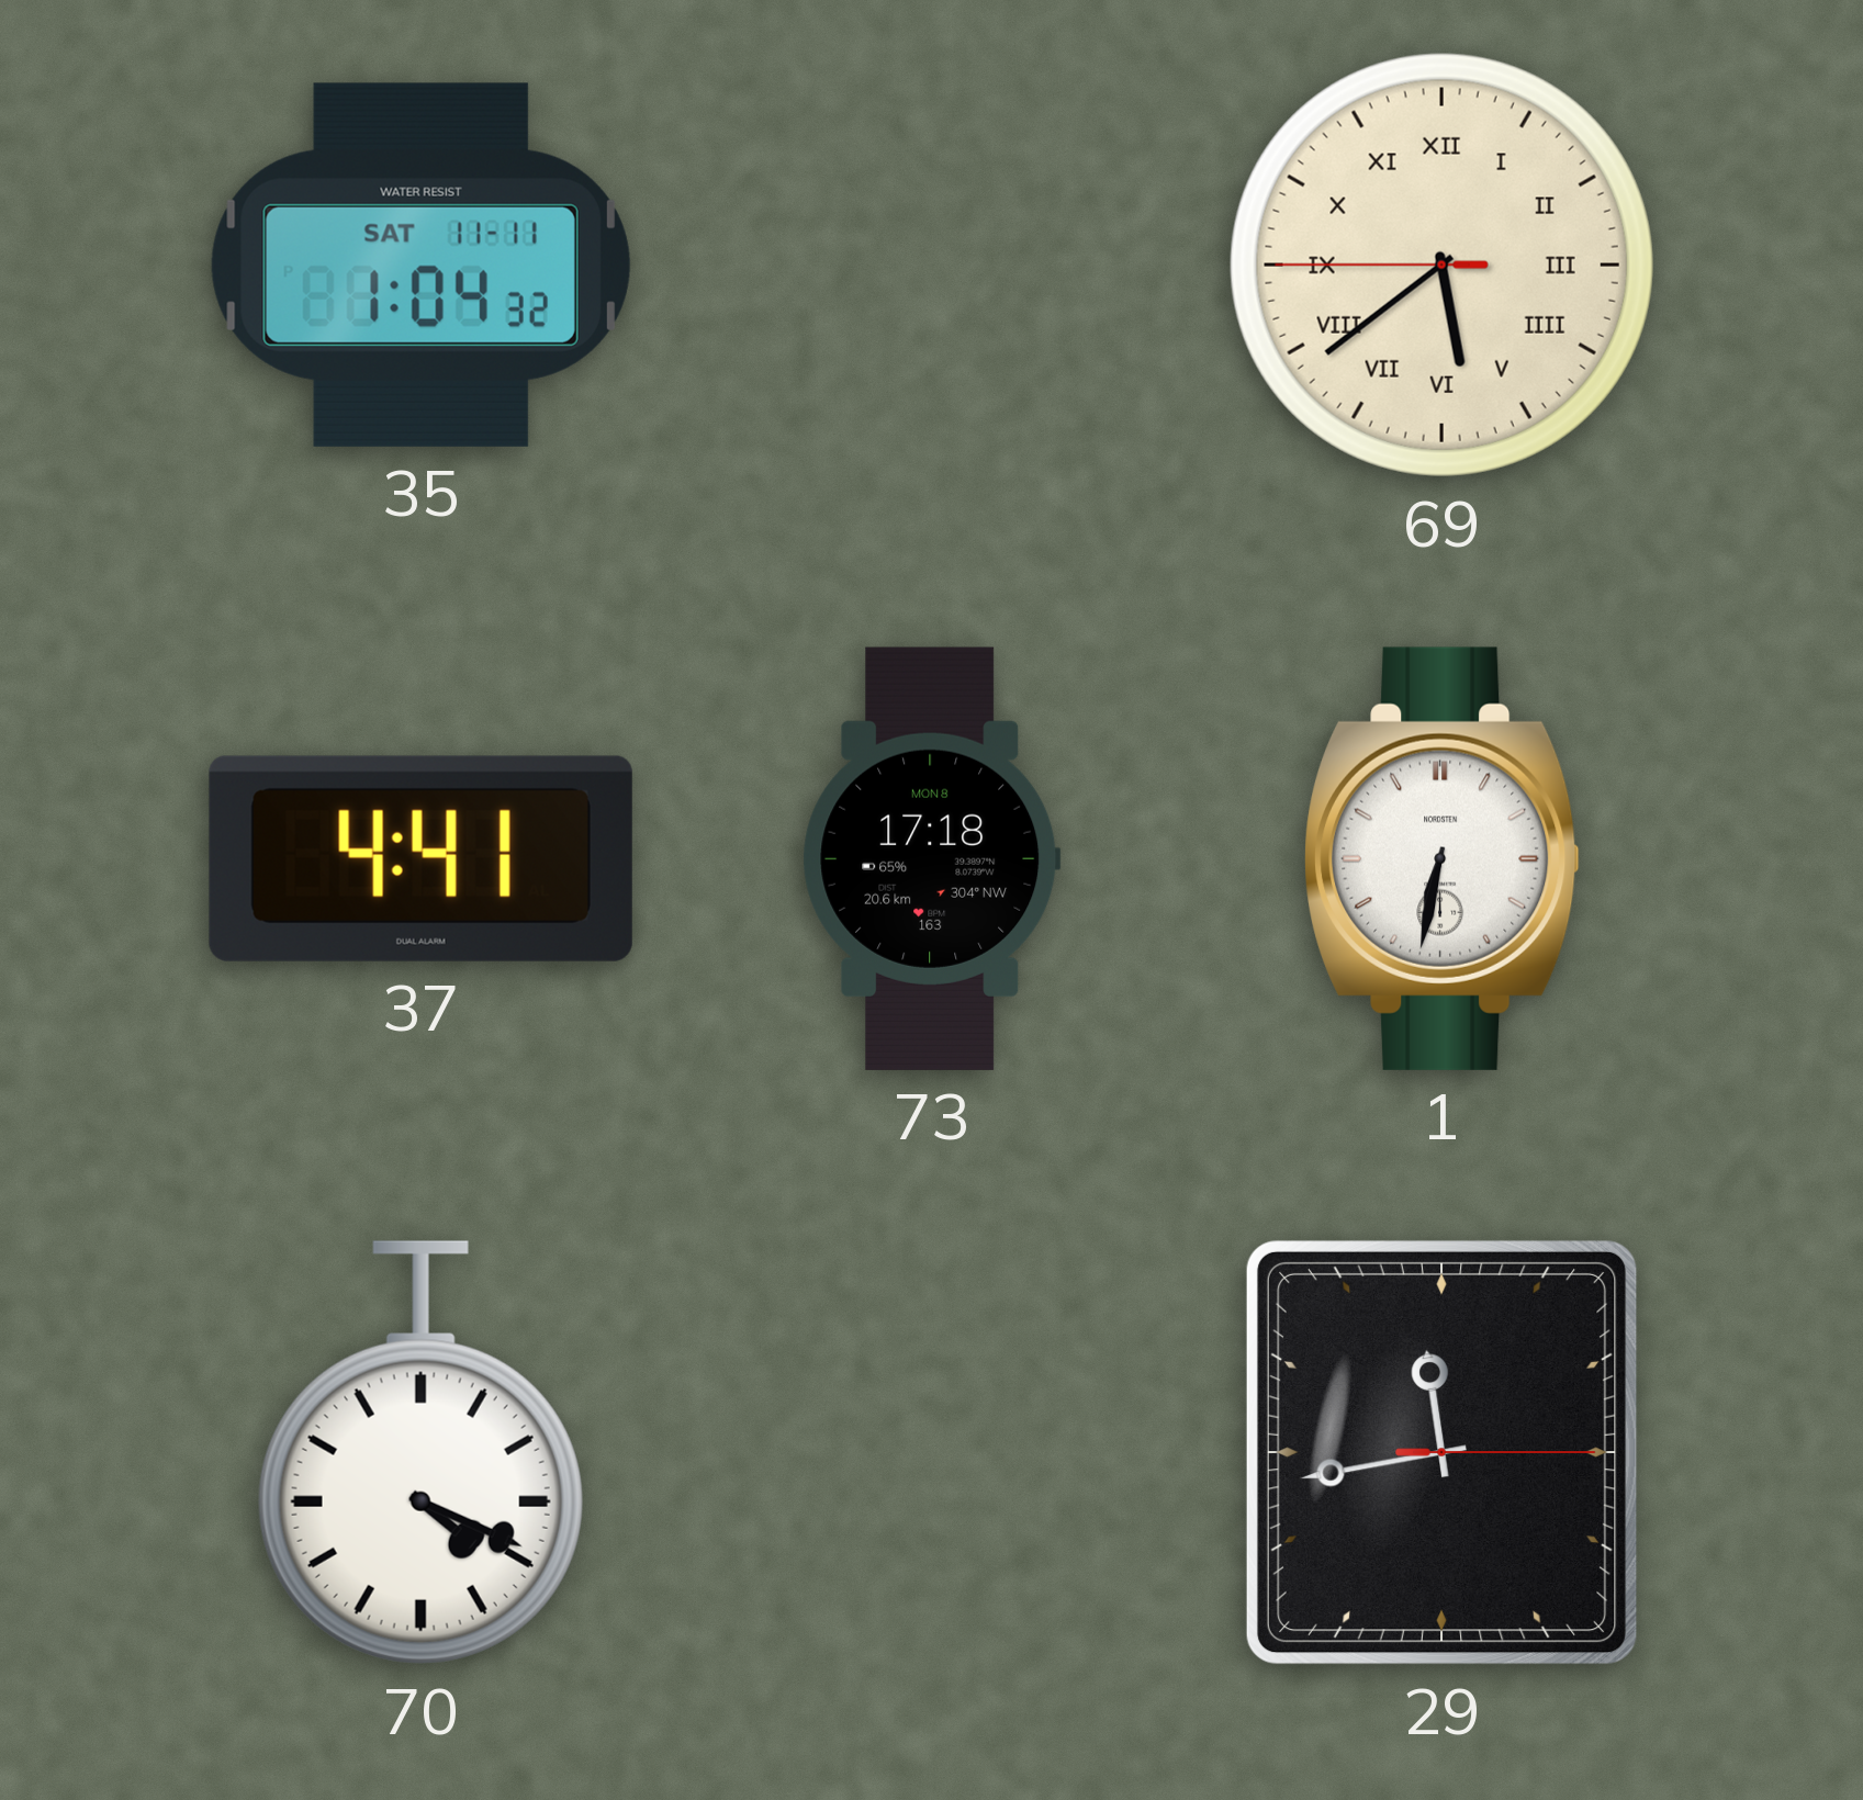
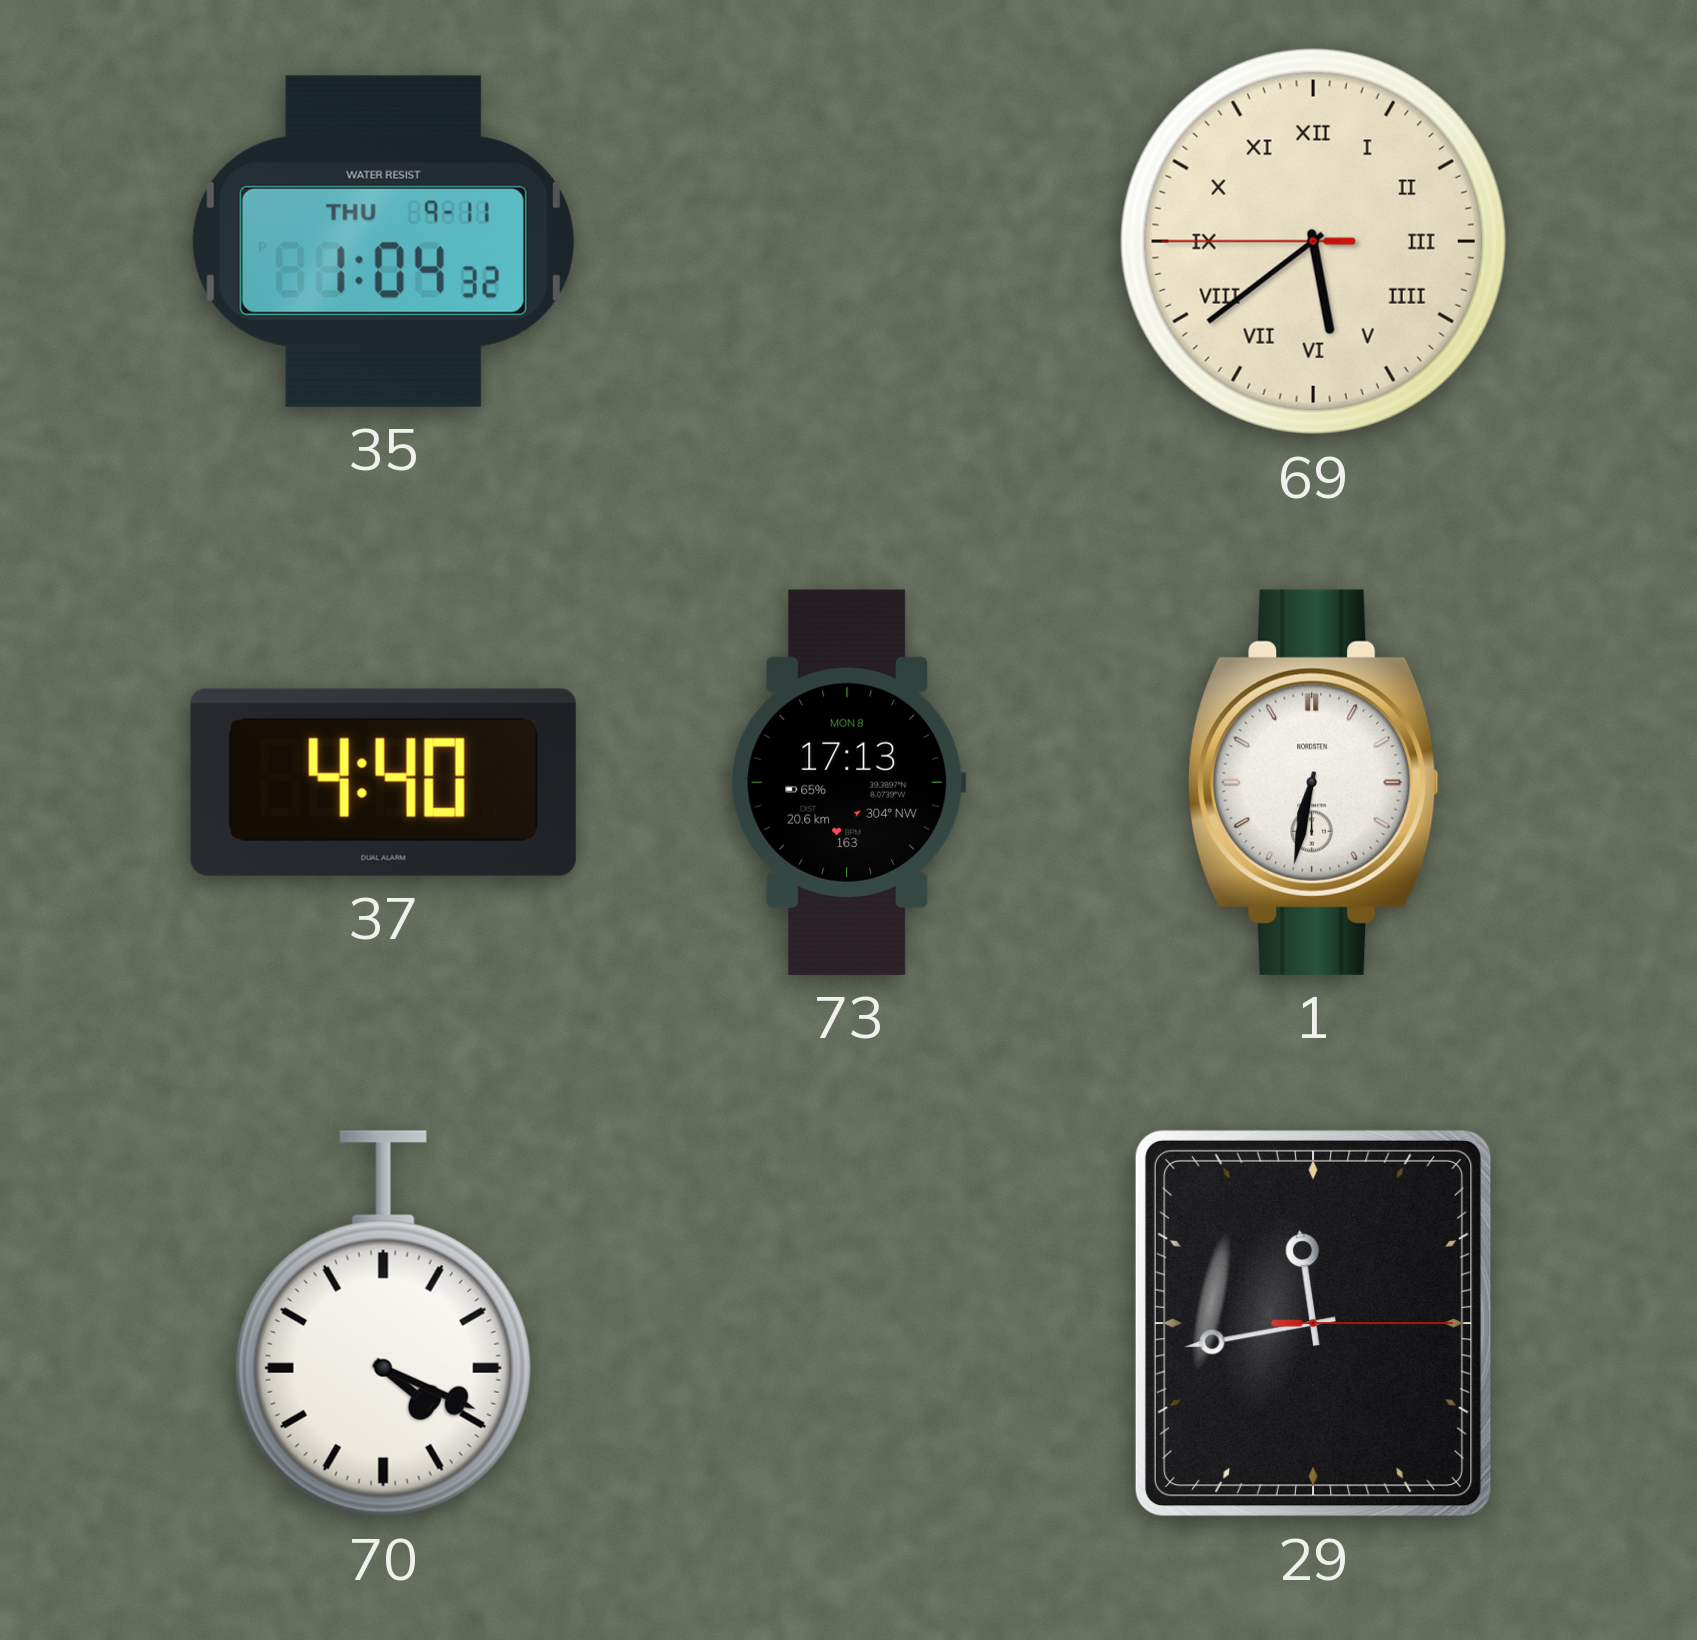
35 date: SAT 11-11 -> THU 9-11 (383, 241)
37: 4:41 -> 4:40 (383, 782)
73: 17:18 -> 17:13 (849, 782)
